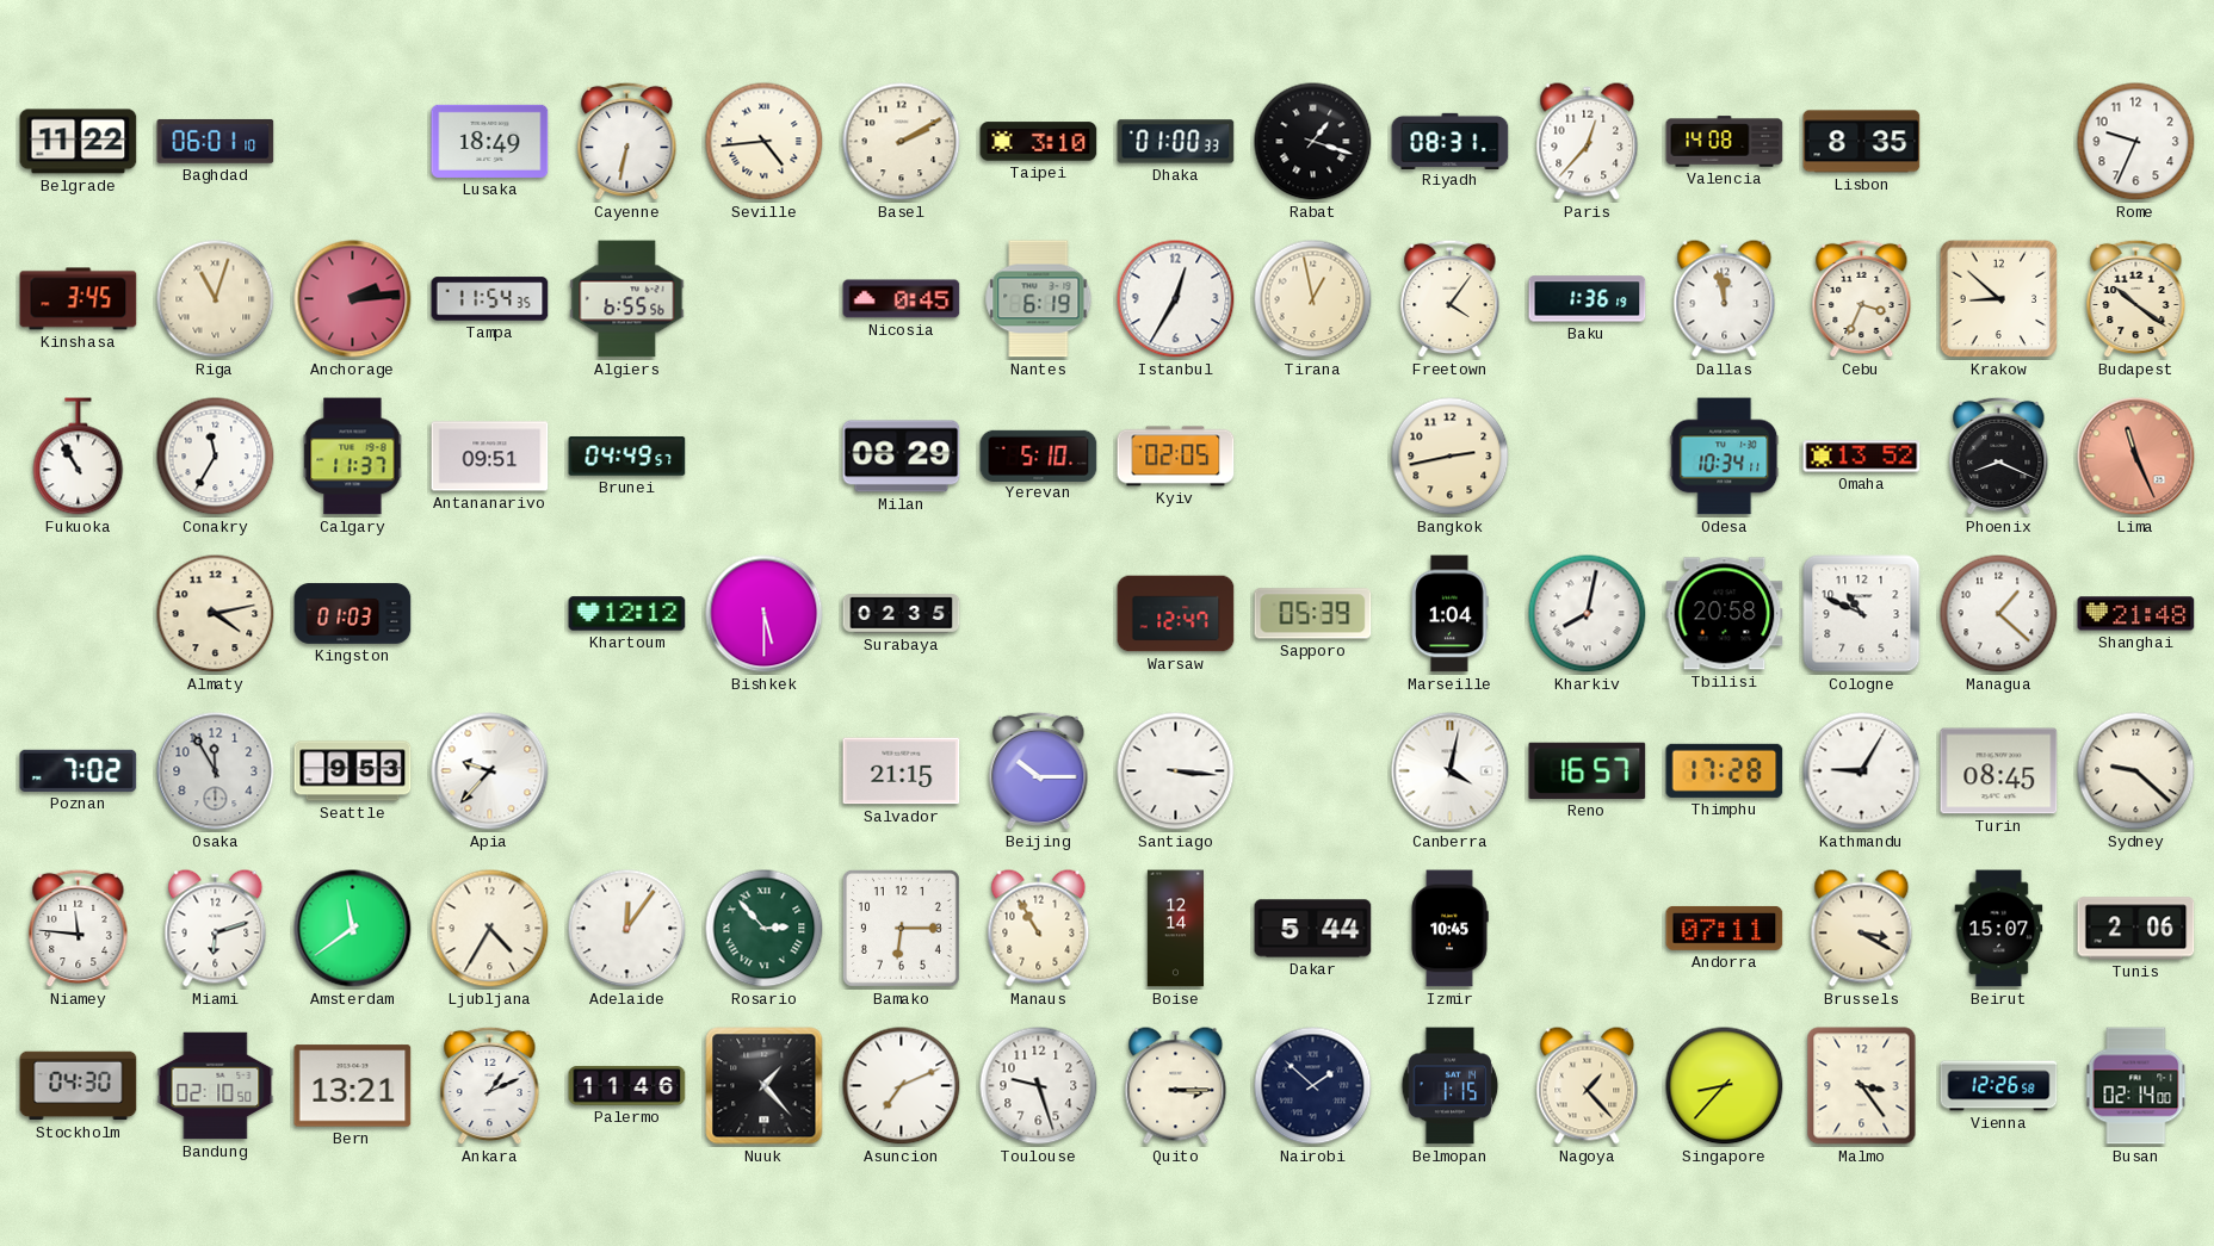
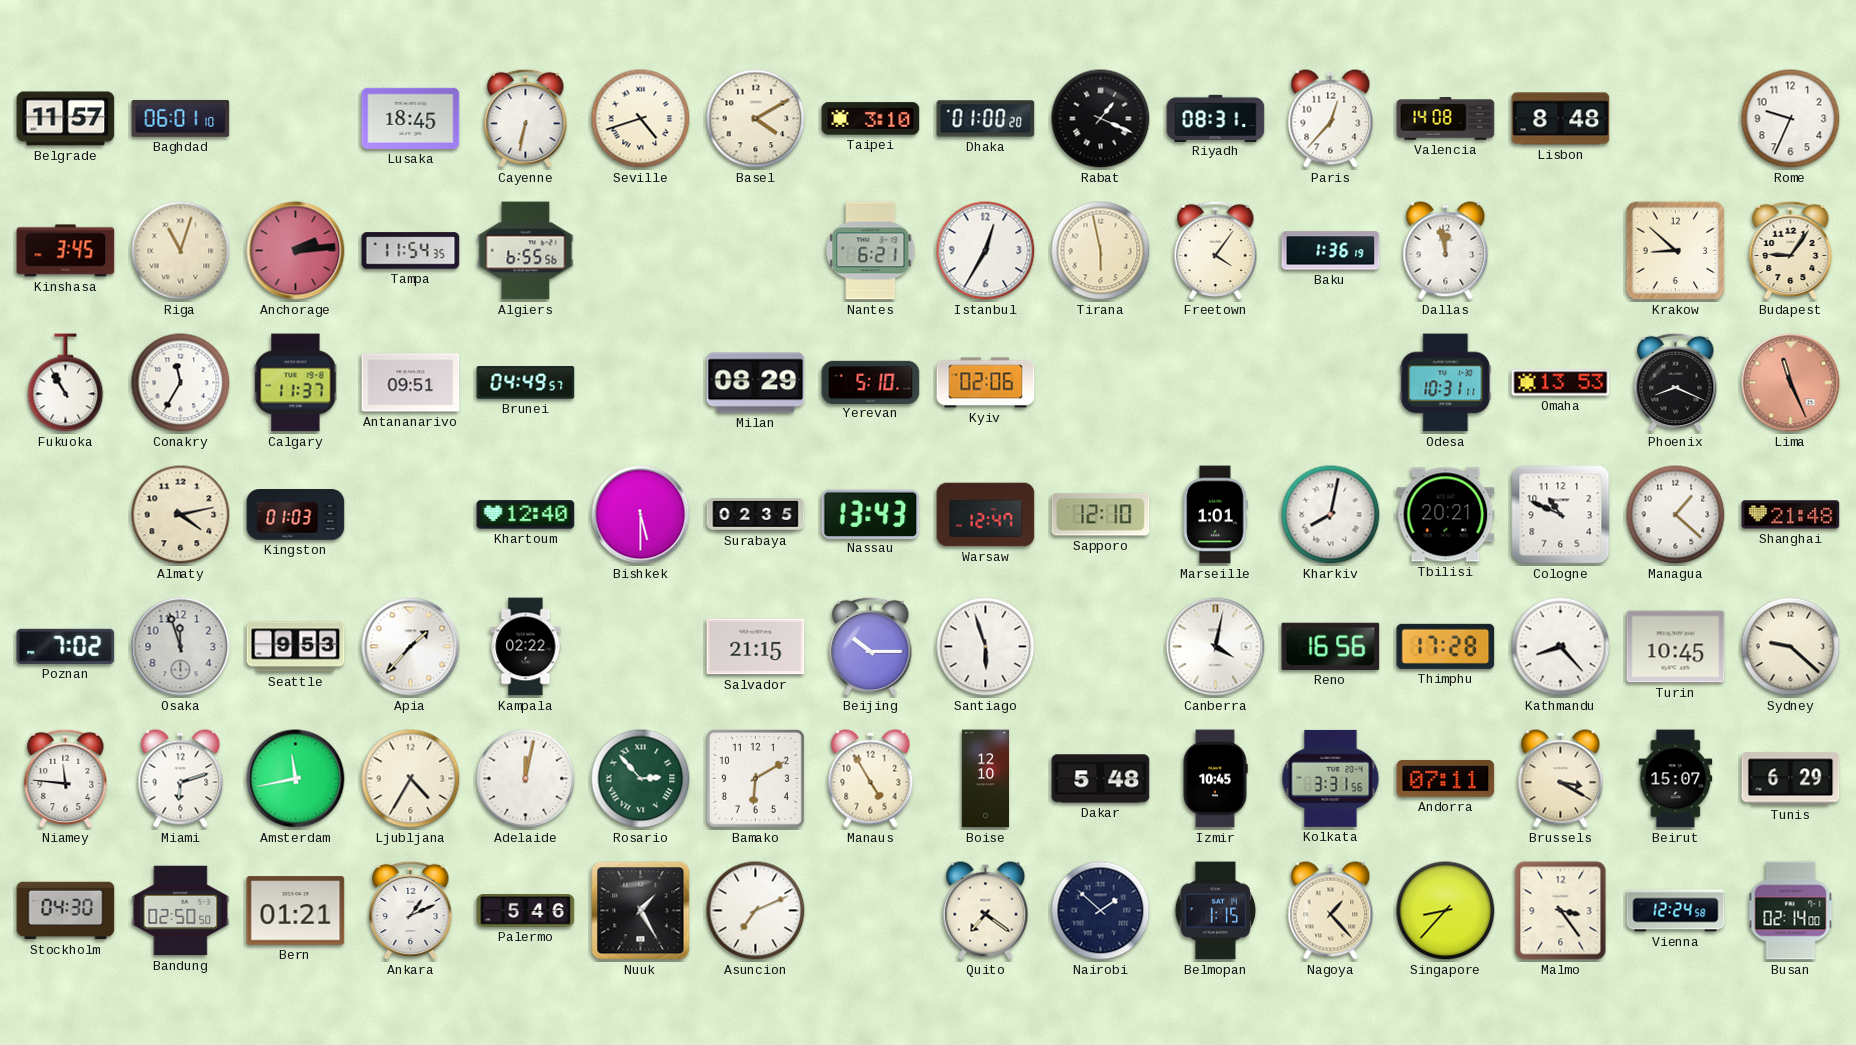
Belgrade: 11:22 -> 11:57 (66, 119)
Lusaka: 18:49 -> 18:45 (411, 118)
Seville: 4:44 -> 4:42 (641, 119)
Basel: 2:10 -> 4:10 (756, 119)
Dhaka: 01:00:33 -> 01:00:20 (986, 119)
Rabat: 1:18 -> 1:19 (1101, 119)
Lisbon: 8:35 -> 8:48 (1561, 119)
Nicosia: 0:45 -> none (902, 299)
Nantes: 6:19 -> 6:21 (871, 251)
Tirana: 12:58 -> 5:58 (1101, 251)
Cebu: 3:34 -> none (1862, 299)
Budapest: 10:21 -> 9:06 (1791, 251)
Kyiv: 02:05 -> 02:06 (986, 383)
Bangkok: 2:43 -> none (1451, 457)
Odesa: 10:34 -> 10:31 (1446, 383)
Omaha: 13:52 -> 13:53 (1561, 383)
Khartoum: 12:12 -> 12:40 (526, 515)
Nassau: none -> 13:43 (871, 514)
Sapporo: 05:39 -> 12:10 (1101, 515)
Marseille: 1:04 -> 1:01 (1215, 515)
Tbilisi: 20:58 -> 20:21 (1446, 515)
Osaka: 11:55 -> 11:57 (181, 647)
Apia: 9:37 -> 1:37 (411, 647)
Kampala: none -> 02:22 (526, 647)
Santiago: 3:16 -> 5:57 (986, 647)
Reno: 16:57 -> 16:56 (1331, 646)
Kathmandu: 9:05 -> 8:23 (1561, 647)
Turin: 08:45 -> 10:45 (1676, 647)
Amsterdam: 11:39 -> 11:43 (296, 779)
Adelaide: 12:06 -> 12:02 (526, 779)
Bamako: 6:15 -> 6:10 (755, 778)
Manaus: 10:55 -> 4:55 (871, 779)
Boise: 12:14 -> 12:10 (985, 779)
Dakar: 5:44 -> 5:48 (1101, 779)
Kolkata: none -> 3:31 (1331, 778)
Tunis: 2:06 -> 6:29 (1791, 779)
Bandung: 02:10 -> 02:50 (181, 911)
Bern: 13:21 -> 01:21 (296, 911)
Palermo: 11:46 -> 5:46 (526, 911)
Nuuk: 1:23 -> 1:25 (641, 911)
Toulouse: 9:27 -> none (1039, 1086)
Quito: 3:15 -> 7:21 (986, 911)
Vienna: 12:26 -> 12:24 (1676, 911)
